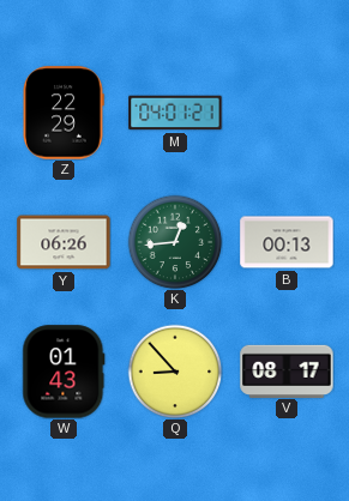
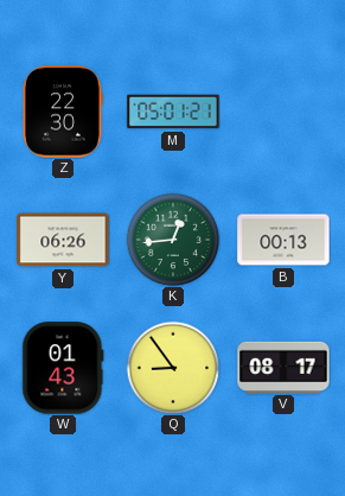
Z: 22:29 -> 22:30 (63, 112)
M: 04:01 -> 05:01 (173, 112)
Q: 8:53 -> 8:54 (173, 368)
